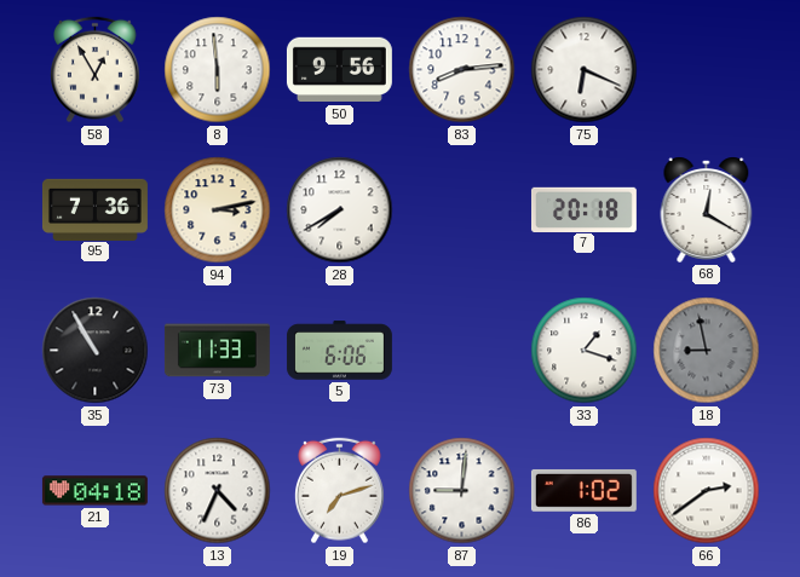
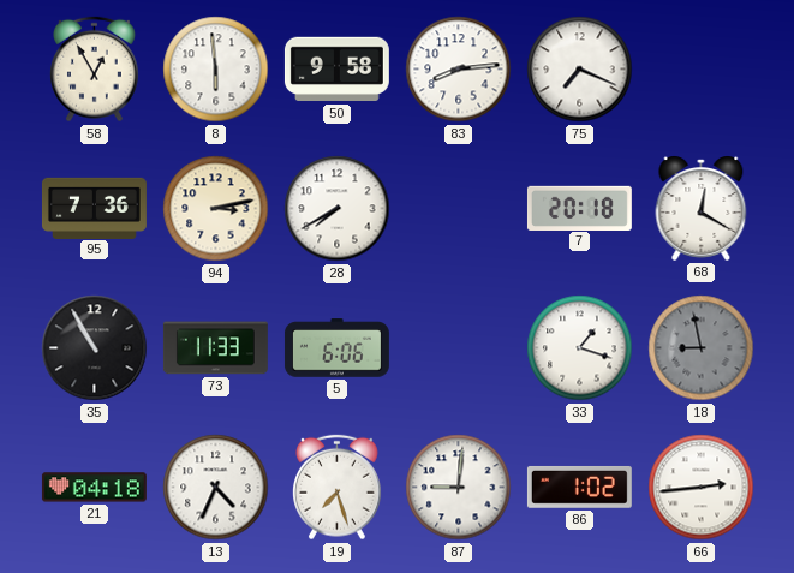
50: 9:56 -> 9:58 (336, 70)
75: 6:19 -> 7:19 (580, 70)
19: 7:12 -> 7:27 (338, 488)
66: 2:39 -> 2:44 (702, 488)
